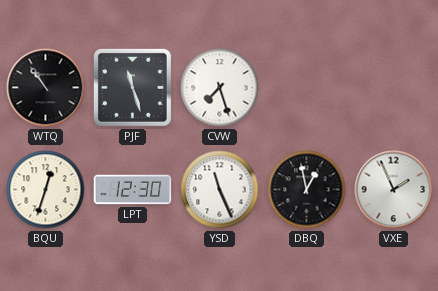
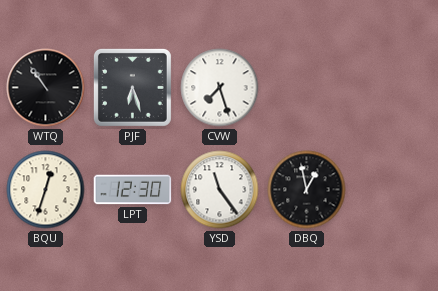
PJF: 11:27 -> 6:27 (132, 87)
YSD: 11:26 -> 11:24 (220, 190)
VXE: 1:56 -> none (394, 190)
